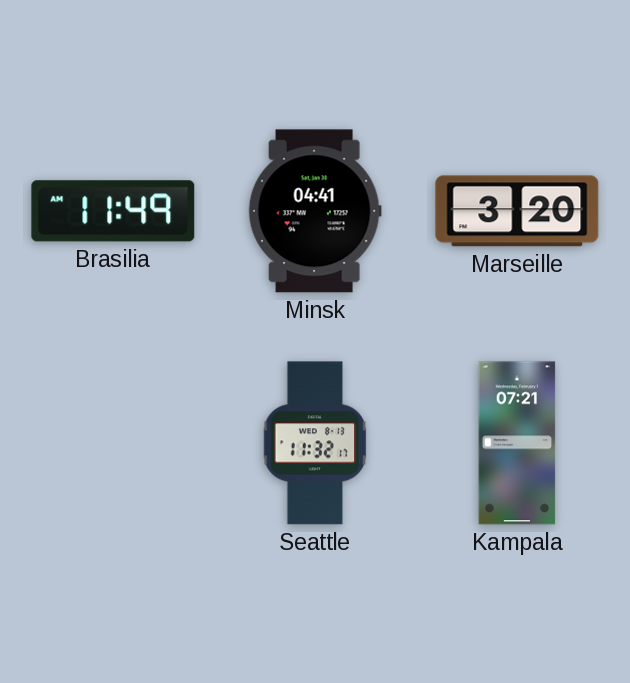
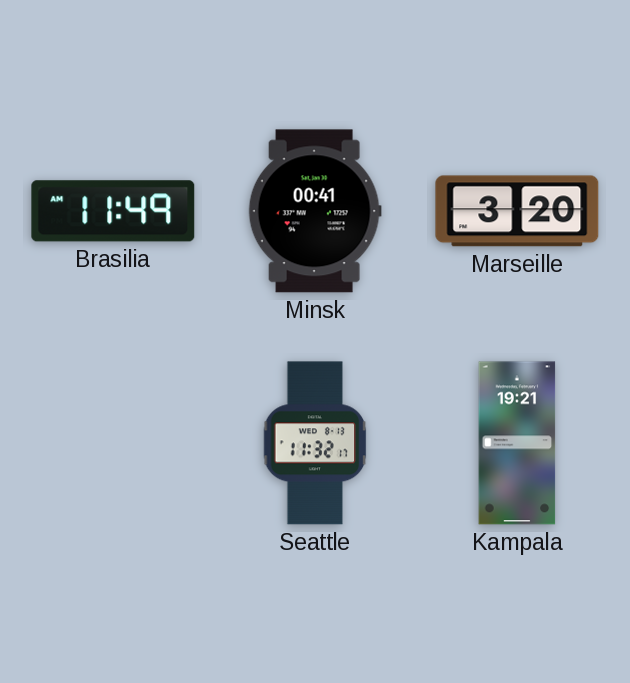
Minsk: 04:41 -> 00:41 (315, 211)
Kampala: 07:21 -> 19:21 (517, 443)
